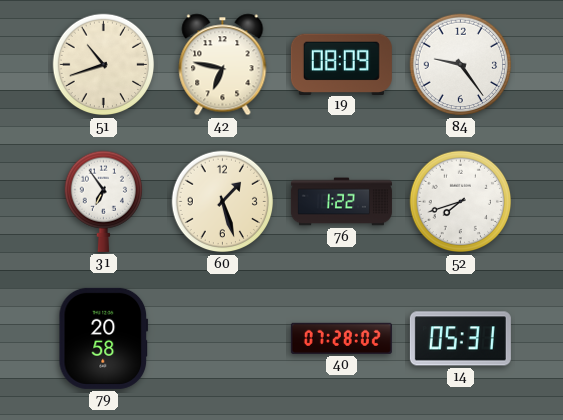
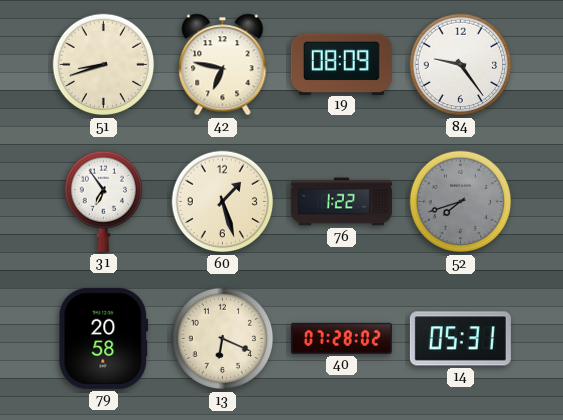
51: 10:42 -> 8:42 (104, 65)
52 dial: white -> grey (461, 202)
13: none -> 6:19 (223, 339)
